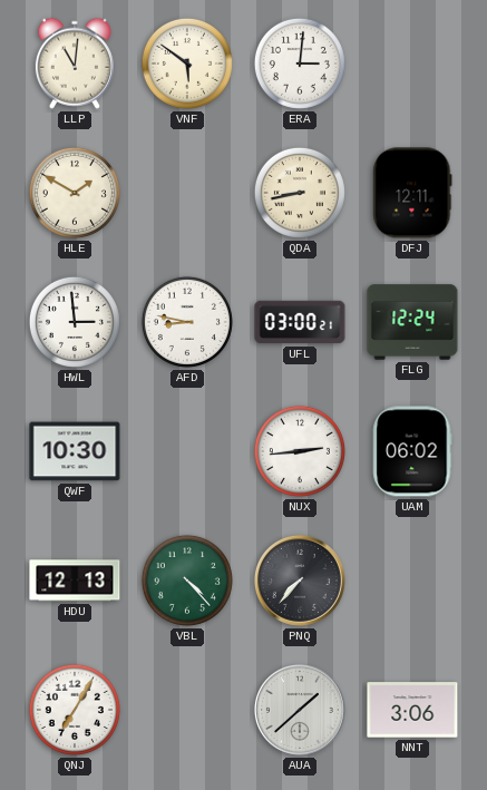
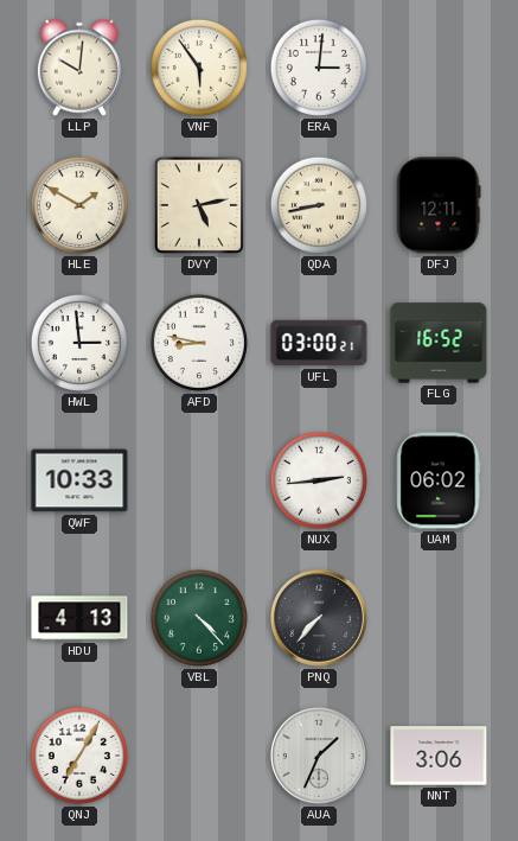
LLP: 11:01 -> 10:01 (79, 68)
VNF: 5:51 -> 5:54 (199, 68)
DVY: none -> 5:13 (199, 205)
FLG: 12:24 -> 16:52 (439, 343)
QWF: 10:30 -> 10:33 (79, 480)
HDU: 12:13 -> 4:13 (79, 618)
AUA: 1:38 -> 1:34 (319, 756)
